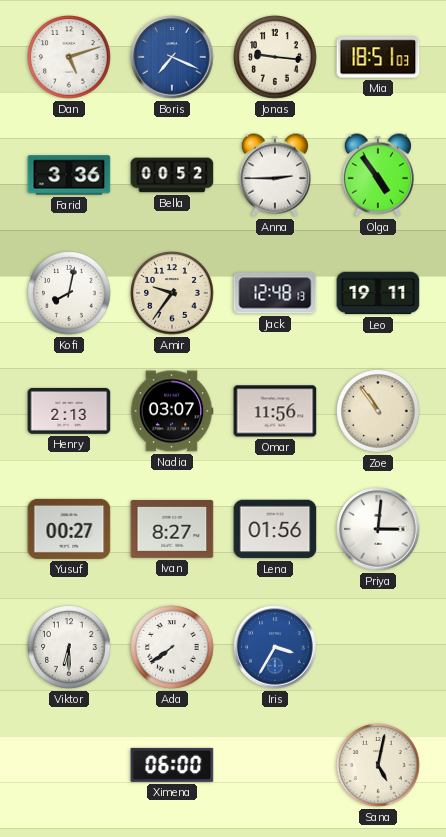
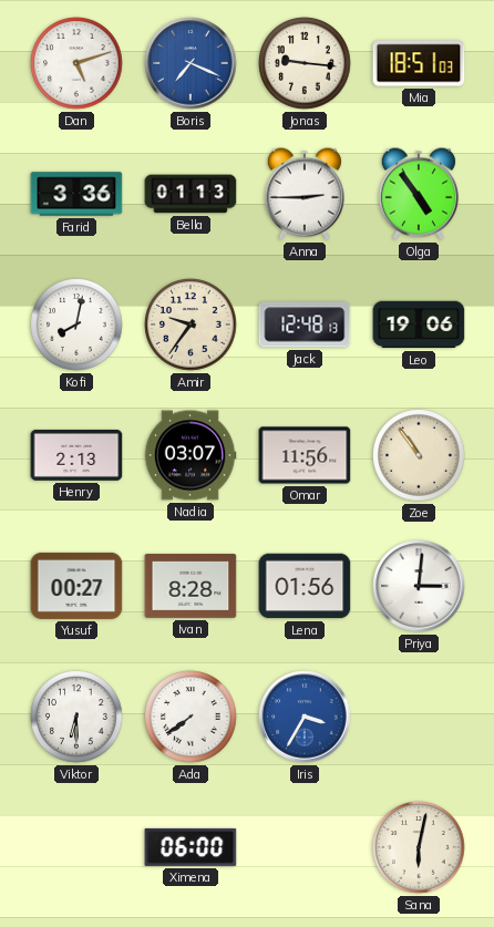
Bella: 00:52 -> 01:13 (191, 194)
Leo: 19:11 -> 19:06 (419, 325)
Ivan: 8:27 -> 8:28 (191, 586)
Sana: 5:02 -> 6:02 (419, 847)
